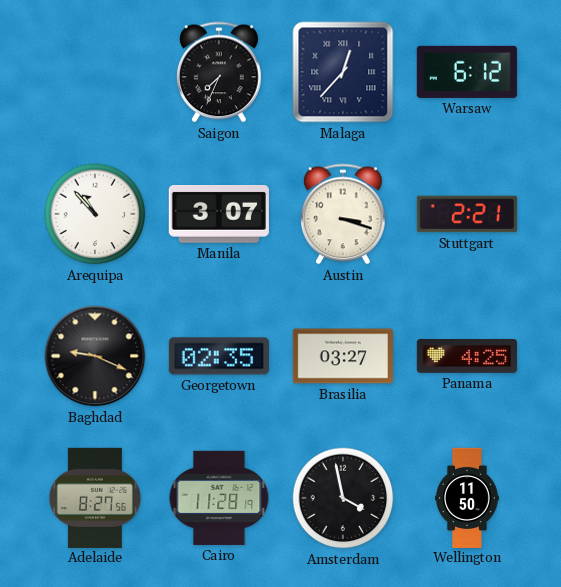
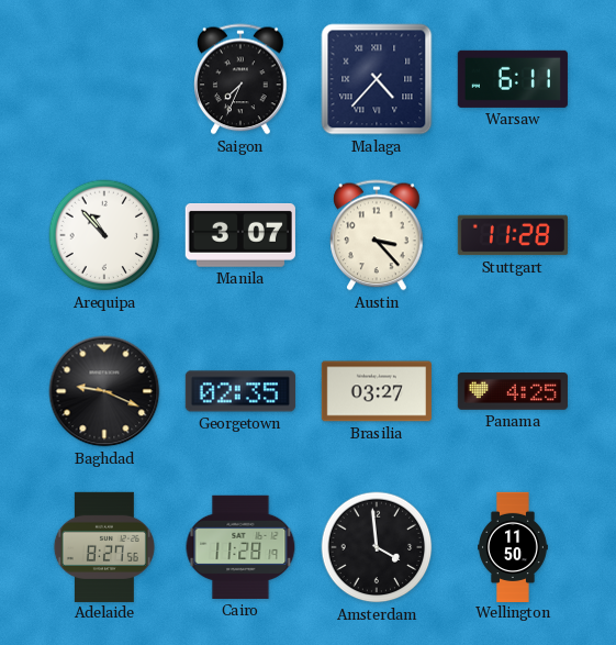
Malaga: 12:37 -> 4:37 (377, 79)
Warsaw: 6:12 -> 6:11 (513, 79)
Austin: 3:18 -> 3:23 (377, 235)
Stuttgart: 2:21 -> 11:28 (513, 235)
Amsterdam: 3:58 -> 3:59 (377, 547)
